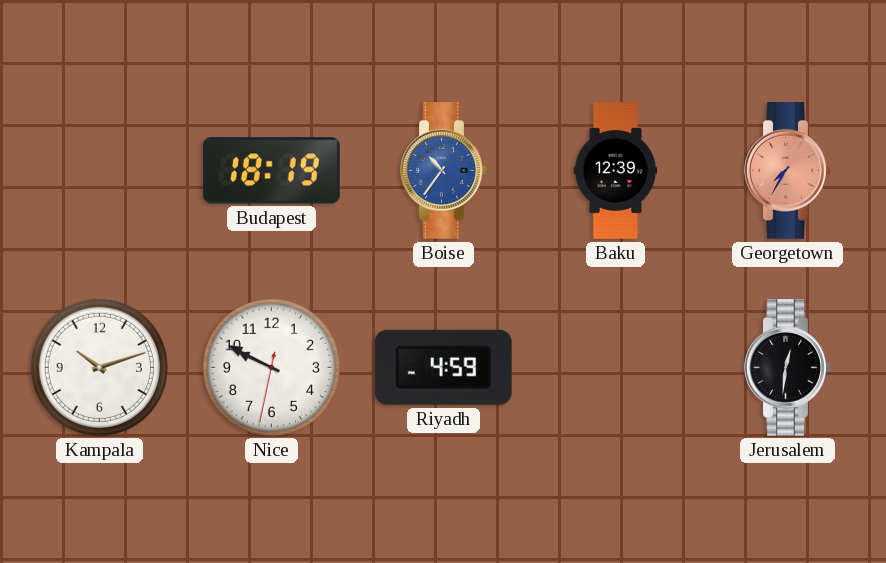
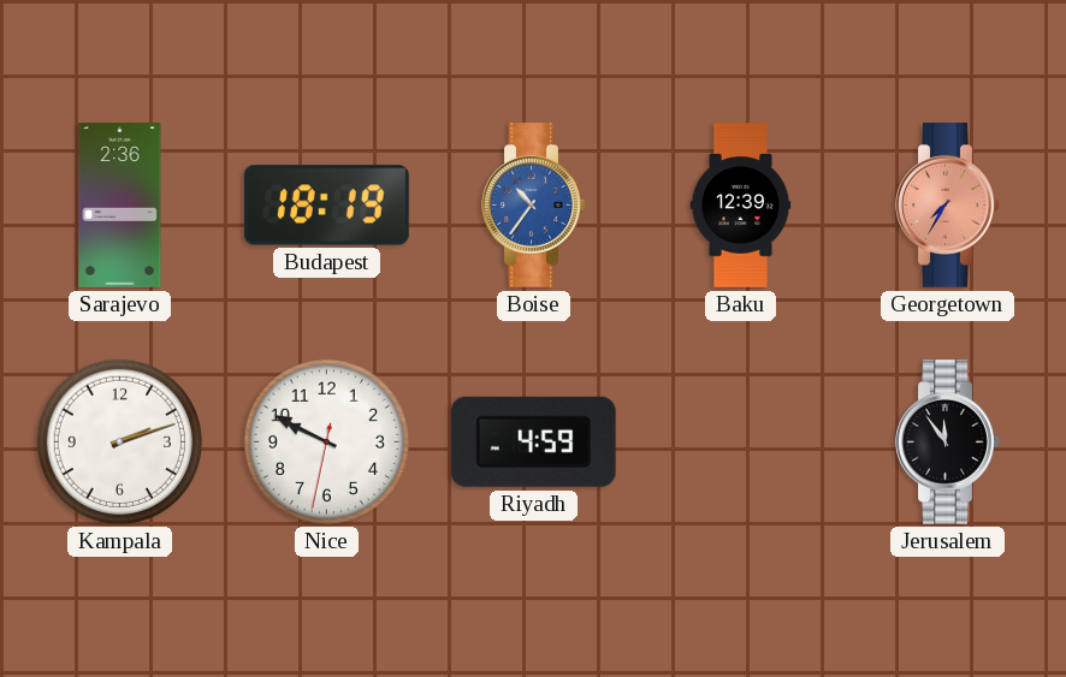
Sarajevo: none -> 2:36 (120, 206)
Kampala: 10:12 -> 2:12 (119, 441)
Jerusalem: 12:31 -> 11:54 (948, 443)
